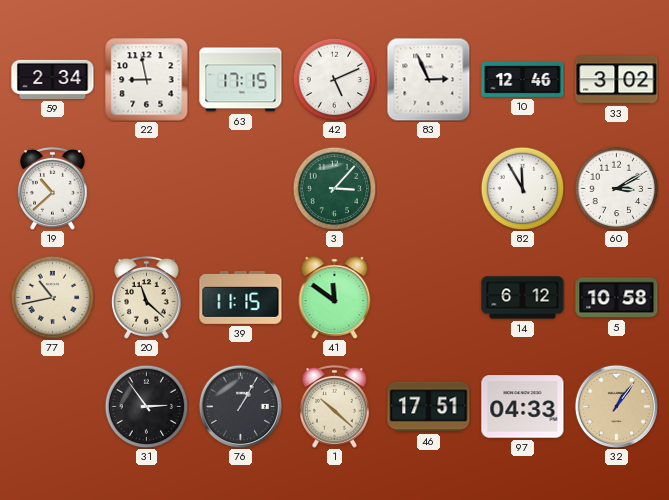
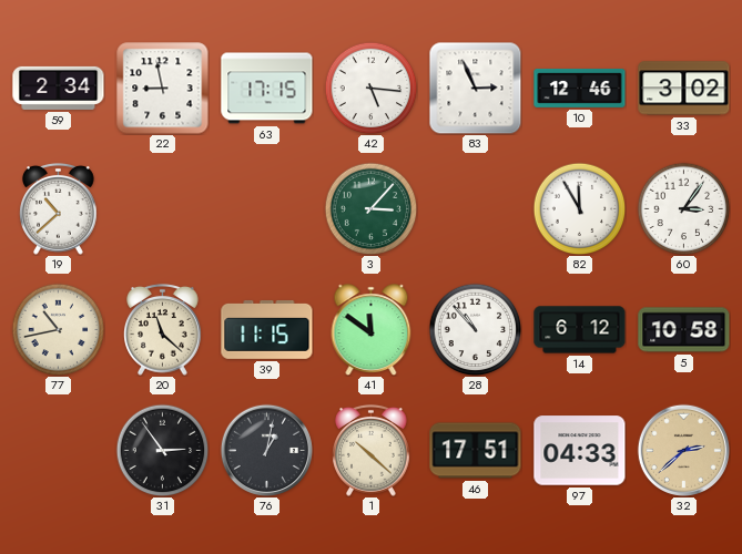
42: 5:11 -> 5:16 (370, 88)
60: 3:10 -> 3:06 (683, 208)
28: none -> 10:53 (475, 329)
76: 1:05 -> 1:02 (266, 450)
32: 1:06 -> 2:38 (683, 450)
